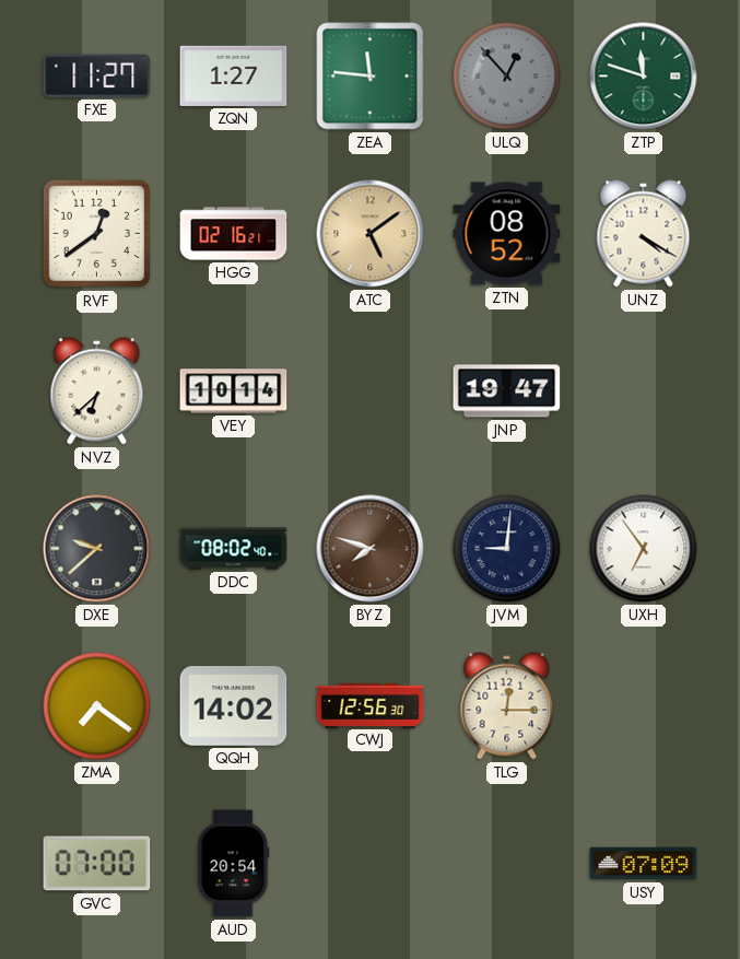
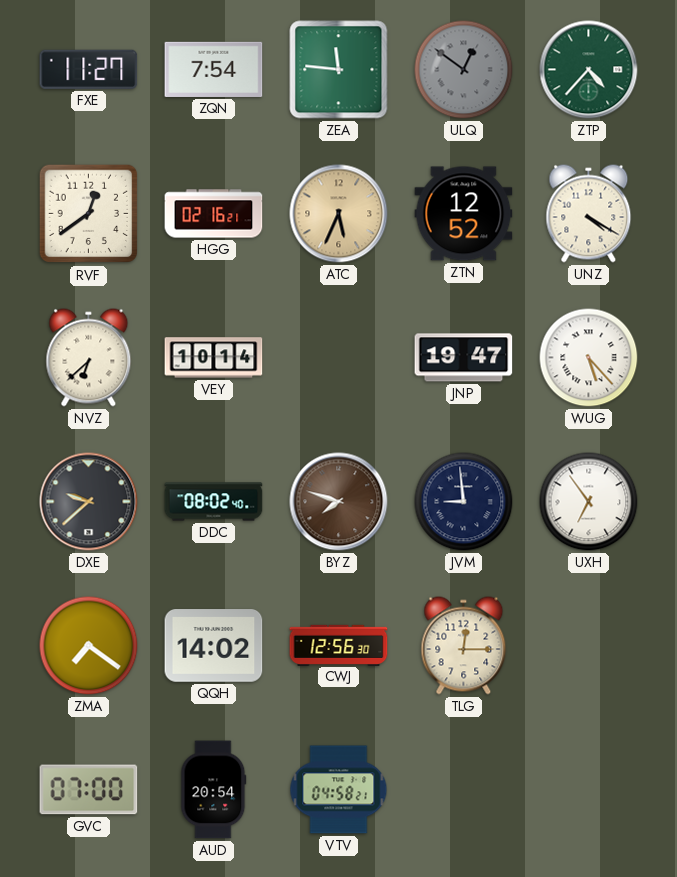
ZQN: 1:27 -> 7:54 (214, 69)
ULQ: 12:53 -> 12:51 (464, 70)
ZTP: 11:48 -> 4:37 (589, 70)
ATC: 5:09 -> 5:34 (339, 214)
ZTN: 08:52 -> 12:52 (464, 214)
WUG: none -> 5:23 (589, 358)
JVM: 9:01 -> 8:59 (464, 502)
VTV: none -> 04:58 (339, 790)
USY: 07:09 -> none (644, 864)
